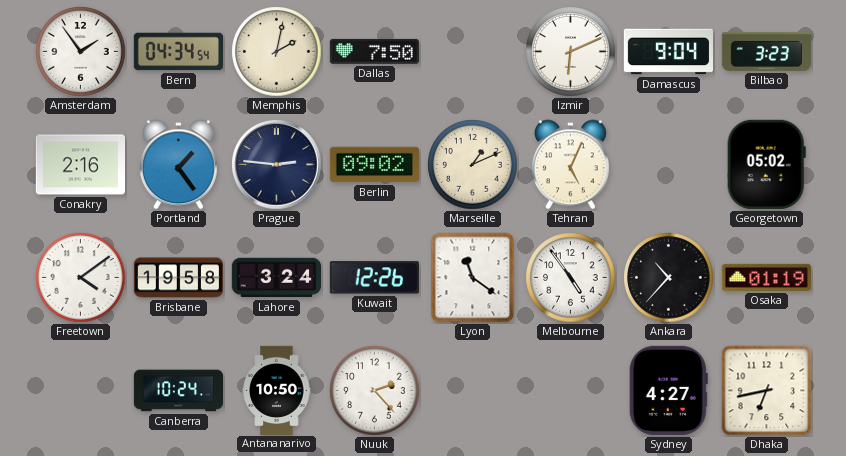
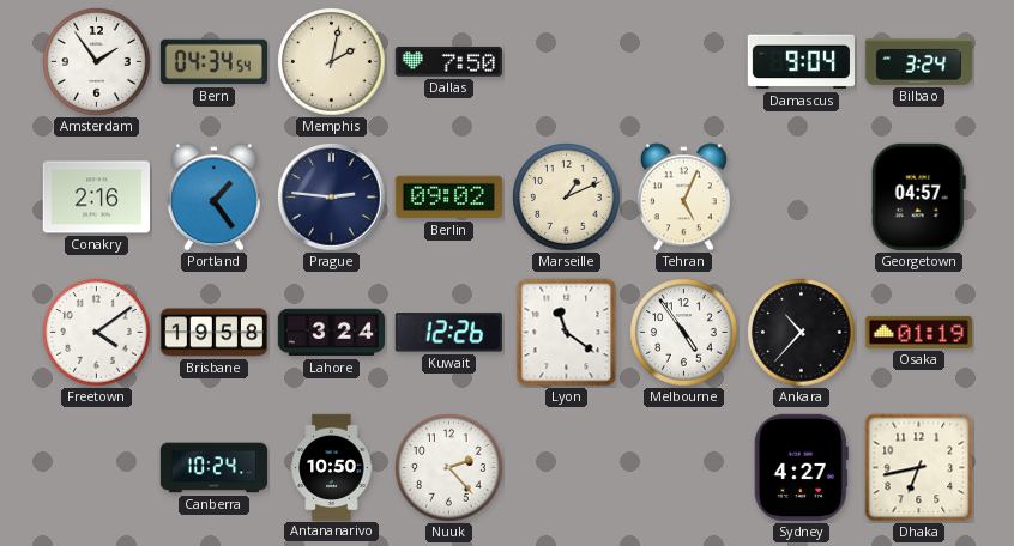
Izmir: 6:11 -> none (571, 52)
Bilbao: 3:23 -> 3:24 (918, 61)
Georgetown: 05:02 -> 04:57 (918, 196)
